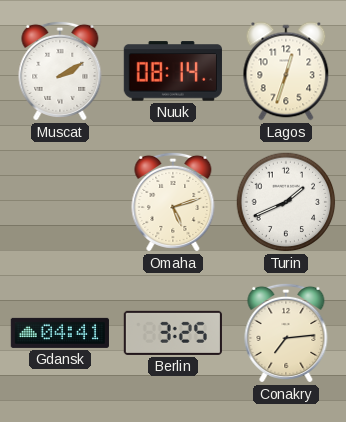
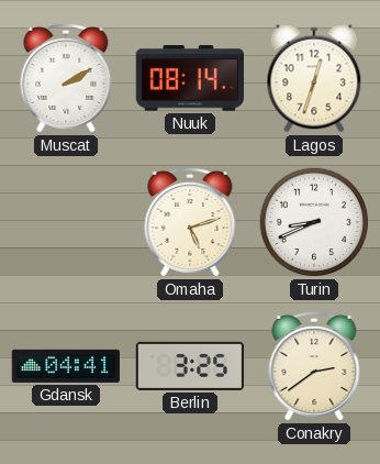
Turin: 1:41 -> 8:41 (314, 222)
Conakry: 7:14 -> 2:39 (314, 366)
